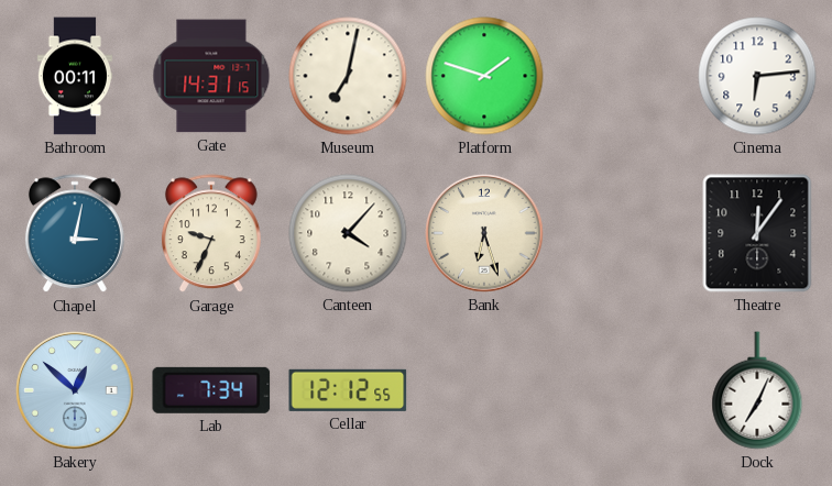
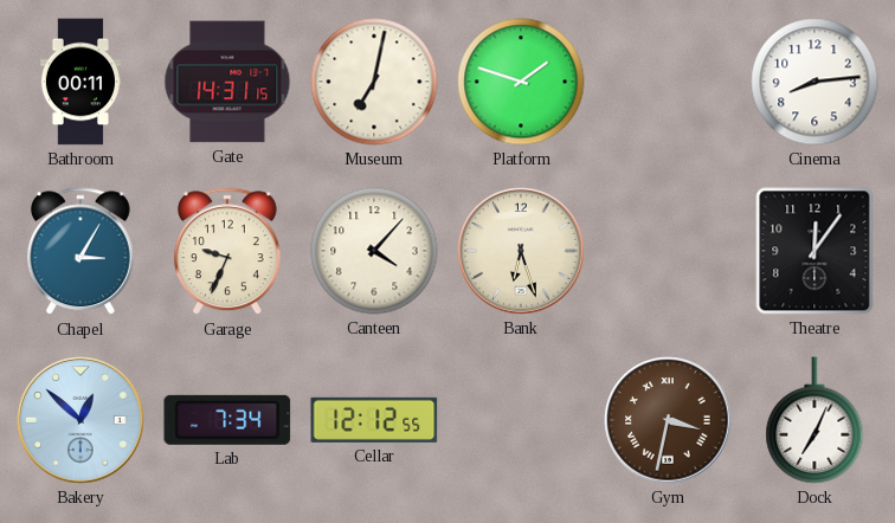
Cinema: 6:14 -> 8:14 (814, 82)
Chapel: 3:02 -> 3:05 (81, 252)
Gym: none -> 3:32 (668, 420)
